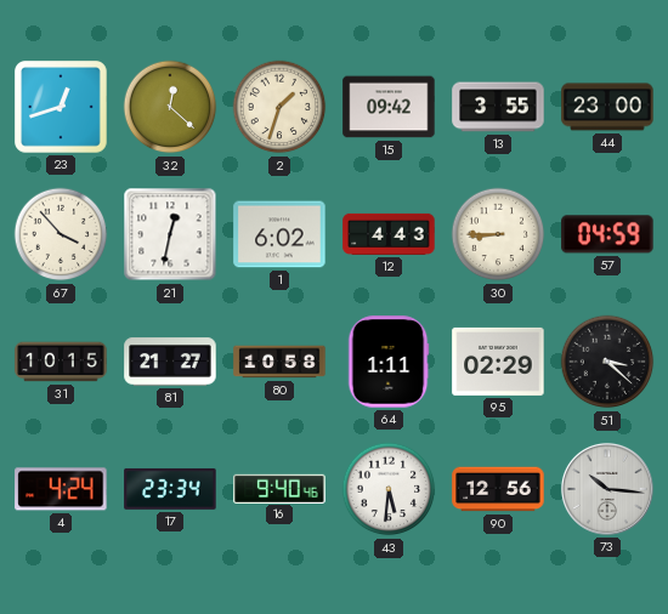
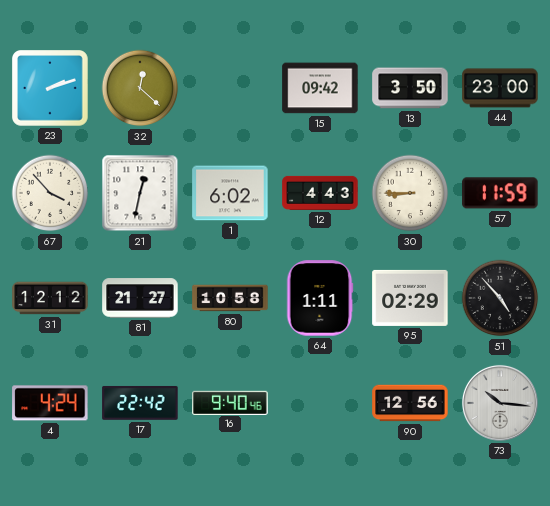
23: 12:42 -> 2:12 (51, 89)
2: 1:33 -> none (279, 107)
13: 3:55 -> 3:50 (410, 88)
57: 04:59 -> 11:59 (500, 193)
31: 10:15 -> 12:12 (50, 298)
51: 3:22 -> 4:53 (500, 298)
17: 23:34 -> 22:42 (140, 403)
43: 5:31 -> none (389, 489)
